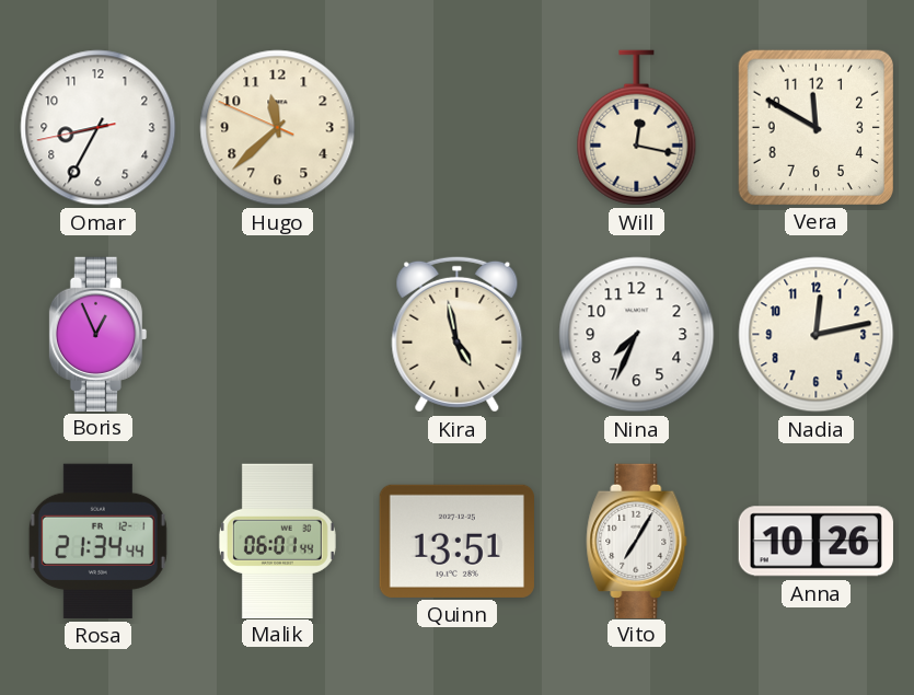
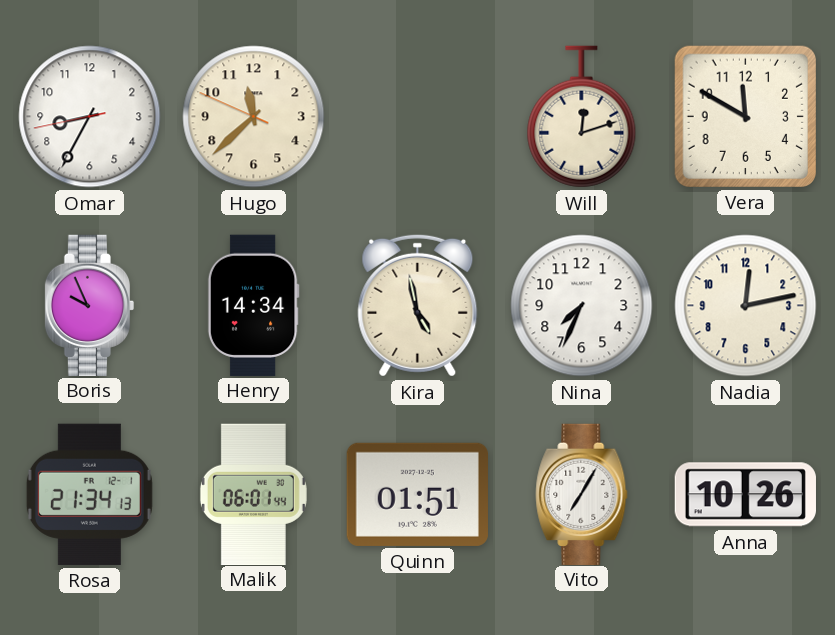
Will: 12:17 -> 12:12 (582, 117)
Boris: 12:56 -> 9:56 (90, 305)
Henry: none -> 14:34 (253, 305)
Rosa: 21:34:44 -> 21:34:13 (89, 494)
Quinn: 13:51 -> 01:51 (417, 494)
